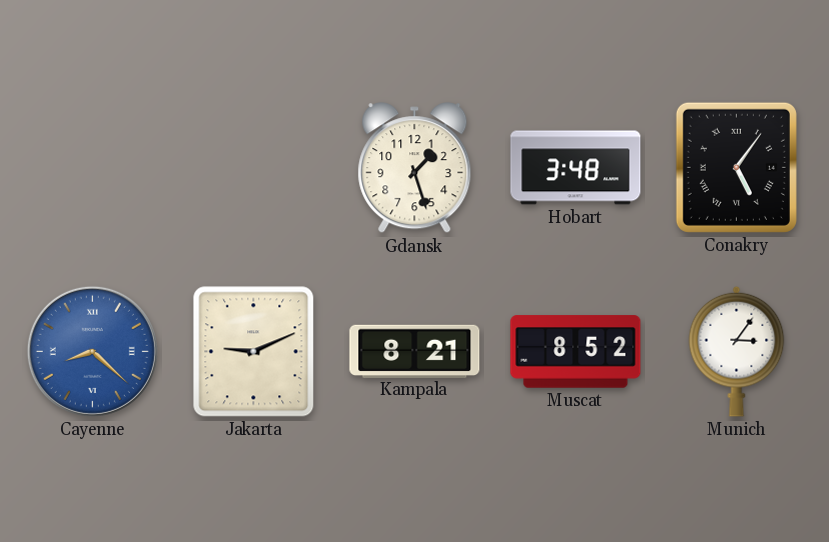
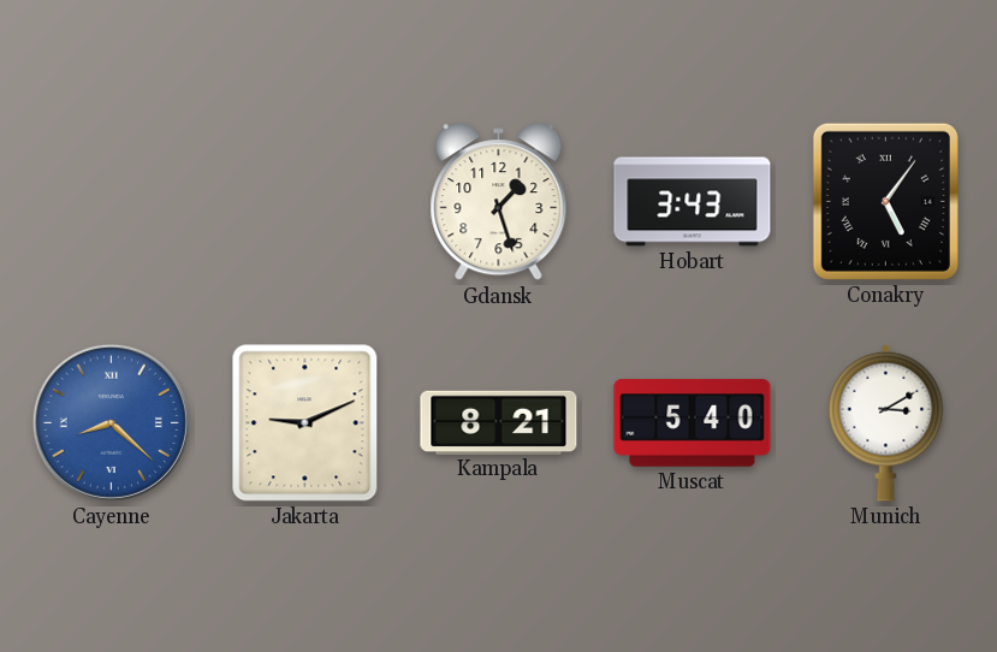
Hobart: 3:48 -> 3:43 (693, 202)
Muscat: 8:52 -> 5:40 (693, 423)
Munich: 3:06 -> 3:10 (886, 422)
